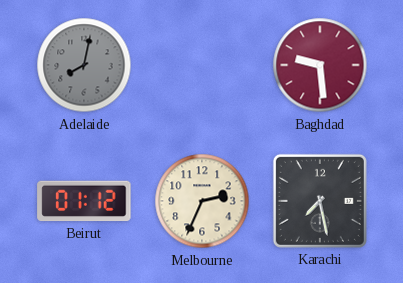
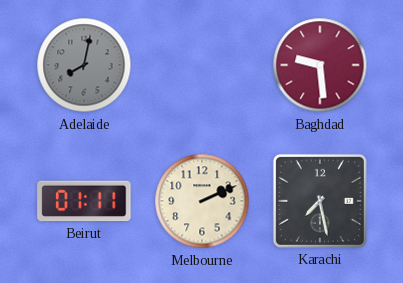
Beirut: 01:12 -> 01:11 (84, 201)
Melbourne: 2:34 -> 2:11 (202, 201)
